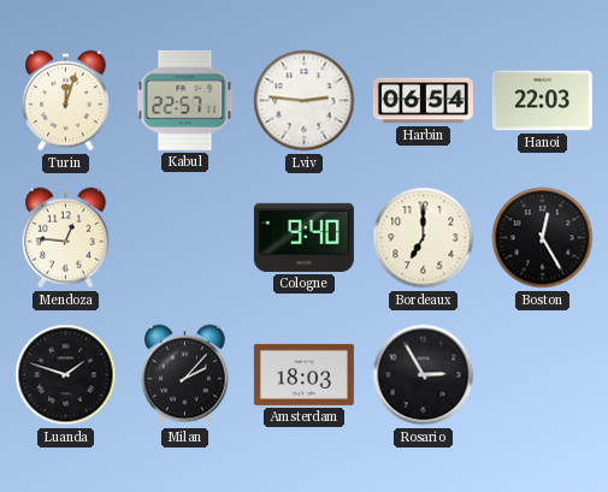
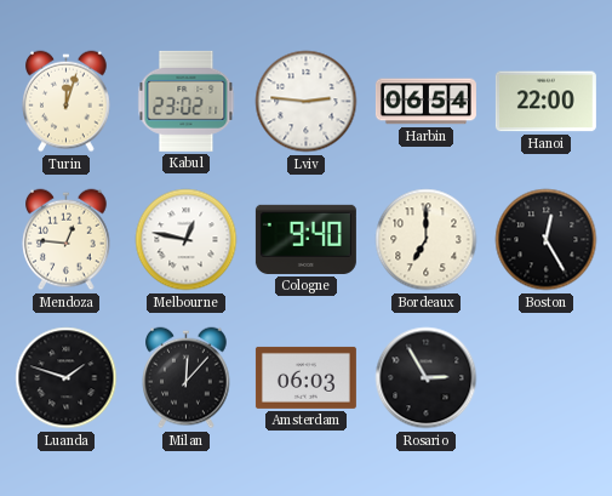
Kabul: 22:57 -> 23:02 (187, 101)
Hanoi: 22:03 -> 22:00 (545, 102)
Melbourne: none -> 12:47 (187, 240)
Milan: 2:07 -> 12:07 (187, 378)
Amsterdam: 18:03 -> 06:03 (305, 377)
